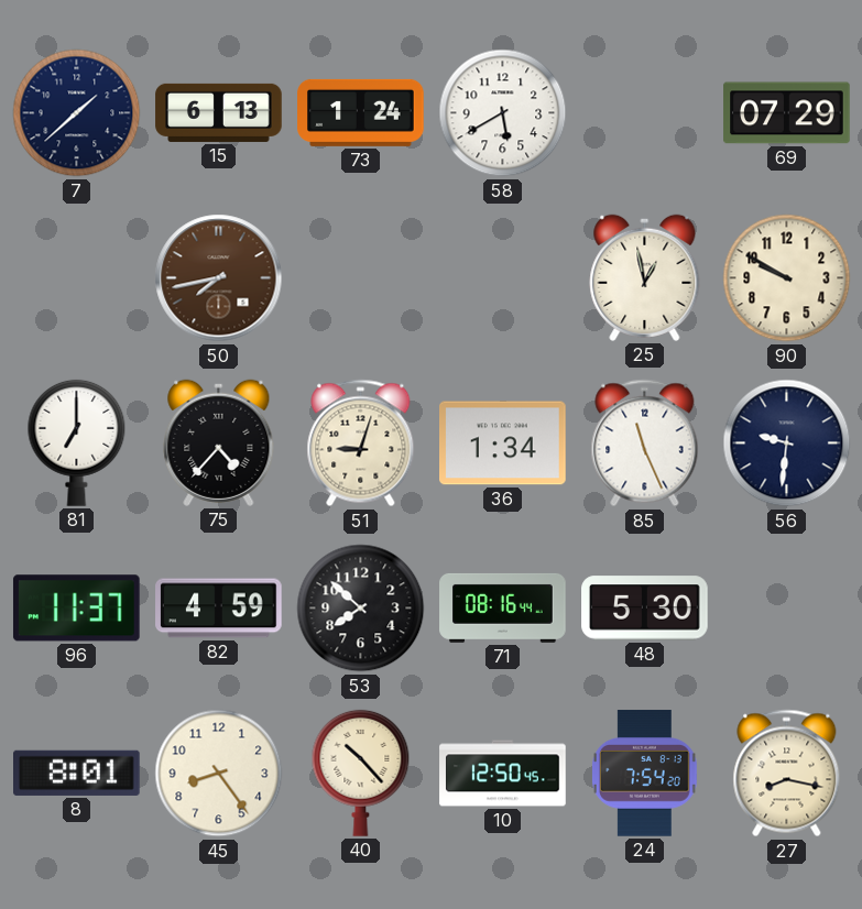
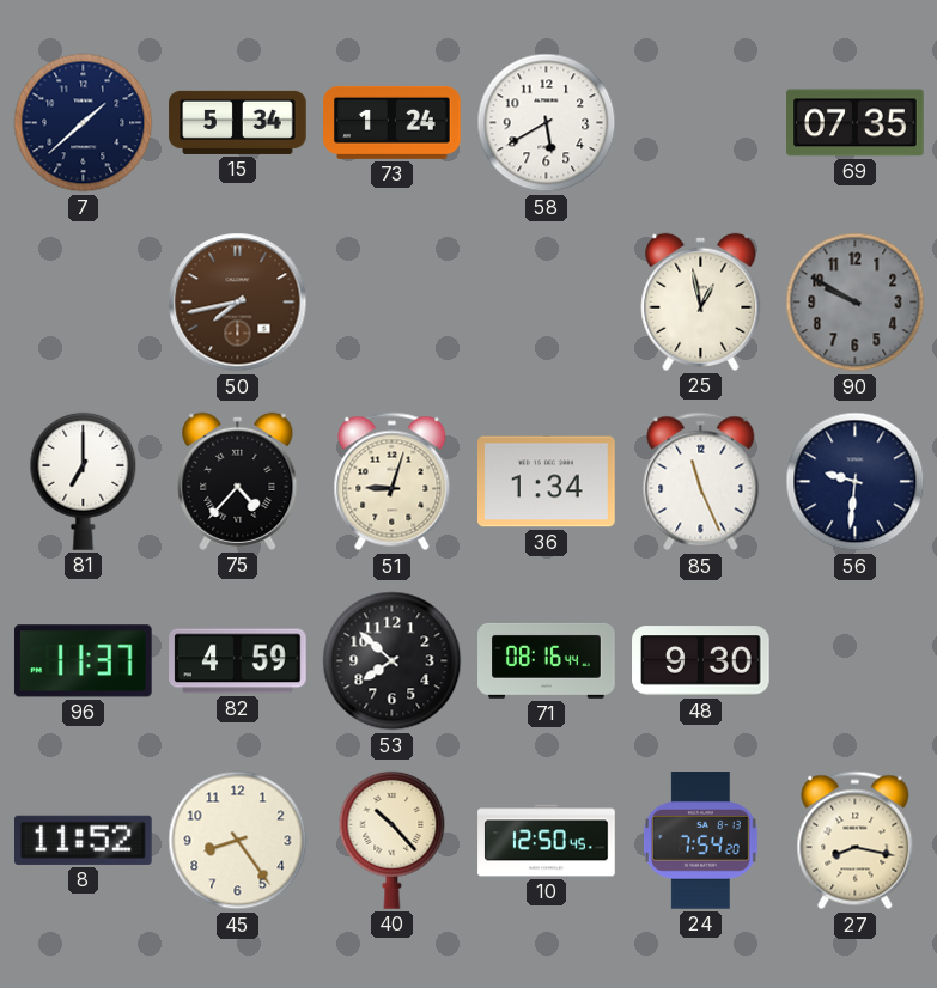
15: 6:13 -> 5:34 (238, 122)
69: 07:29 -> 07:35 (856, 123)
90 dial: cream -> grey (856, 303)
48: 5:30 -> 9:30 (701, 661)
8: 8:01 -> 11:52 (84, 840)
